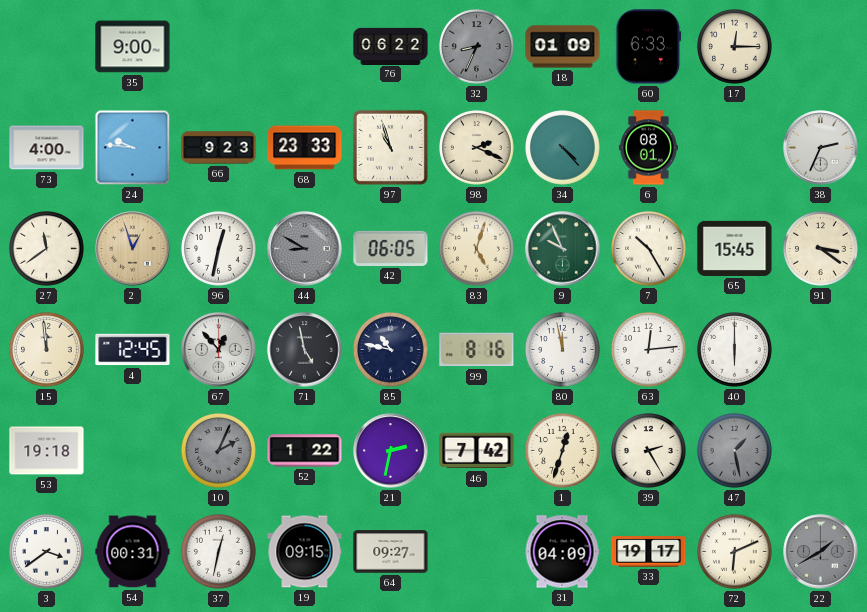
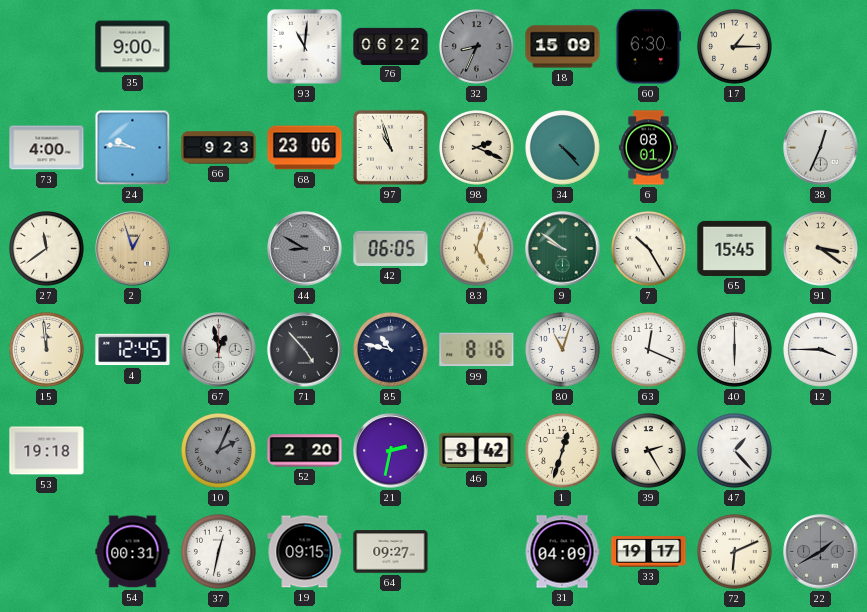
93: none -> 11:01 (305, 47)
18: 01:09 -> 15:09 (563, 47)
60: 6:33 -> 6:30 (649, 47)
17: 12:15 -> 1:15 (735, 47)
68: 23:33 -> 23:06 (305, 148)
38: 2:34 -> 12:34 (821, 148)
96: 12:32 -> none (219, 249)
9: 9:56 -> 9:51 (563, 249)
67: 12:53 -> 12:58 (219, 350)
71: 4:58 -> 4:53 (305, 350)
80: 11:58 -> 11:03 (563, 350)
63: 12:14 -> 12:19 (649, 350)
12: none -> 3:45 (821, 350)
52: 1:22 -> 2:20 (305, 451)
46: 7:42 -> 8:42 (477, 451)
47: 1:28 -> 1:23 (735, 451)
47 dial: grey -> white (735, 451)
3: 3:39 -> none (47, 552)
